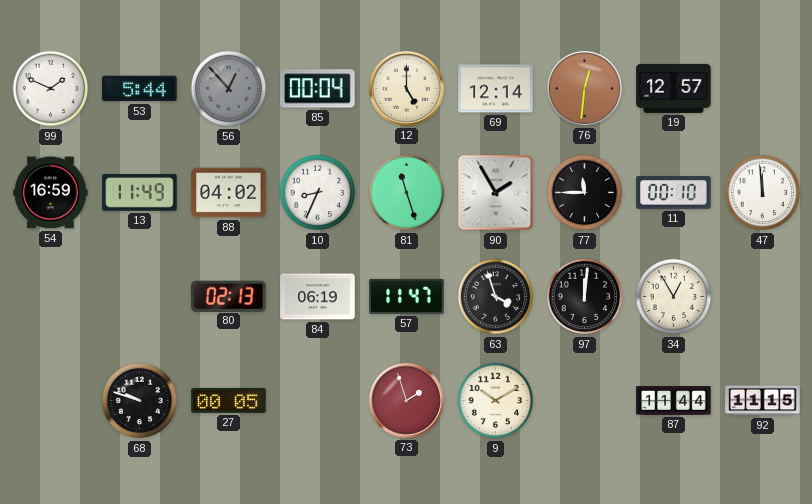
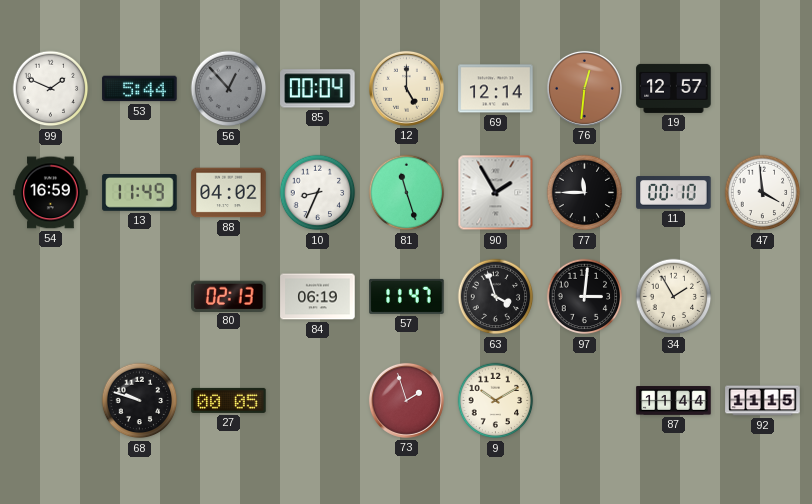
47: 11:59 -> 3:59 (763, 193)
97: 12:01 -> 3:01 (585, 297)
34: 12:55 -> 1:55 (674, 297)
